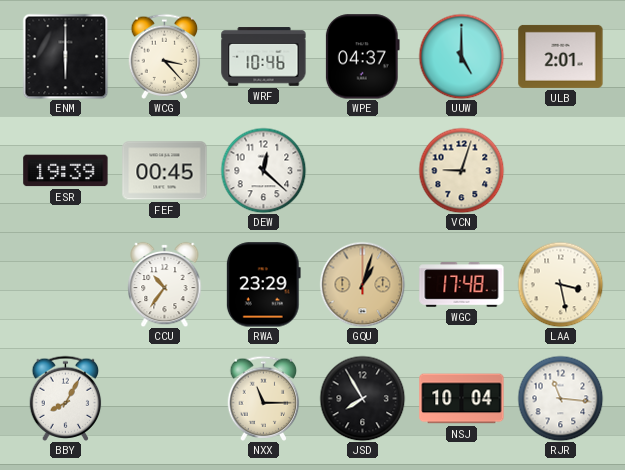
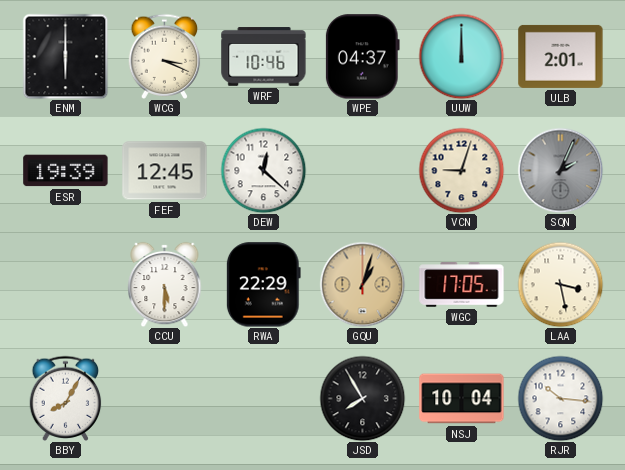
WCG: 3:23 -> 3:19 (165, 56)
UUW: 5:00 -> 12:00 (461, 56)
FEF: 00:45 -> 12:45 (165, 171)
SQN: none -> 2:04 (560, 170)
CCU: 10:36 -> 5:30 (165, 284)
RWA: 23:29 -> 22:29 (263, 285)
WGC: 17:48 -> 17:05 (462, 285)
NXX: 11:15 -> none (264, 398)
RJR: 11:16 -> 10:16 (560, 398)
